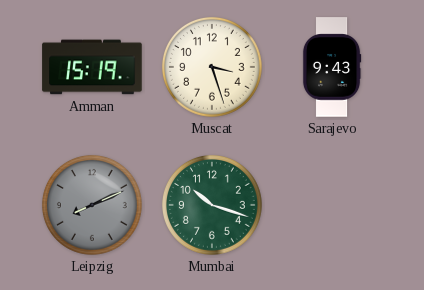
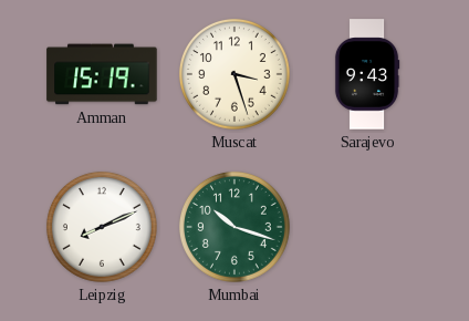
Leipzig dial: grey -> white (102, 227)
